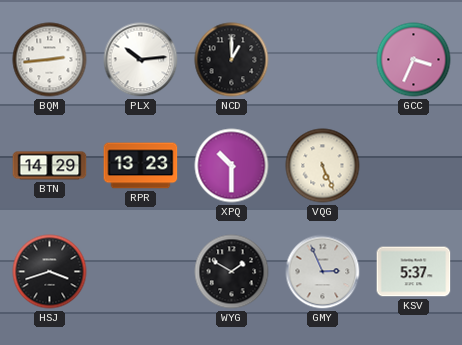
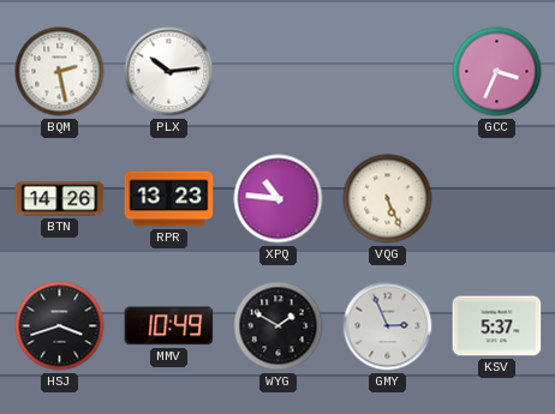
BQM: 2:44 -> 2:28 (60, 72)
NCD: 1:00 -> none (232, 60)
BTN: 14:29 -> 14:26 (60, 199)
XPQ: 10:30 -> 10:46 (279, 199)
MMV: none -> 10:49 (169, 326)
